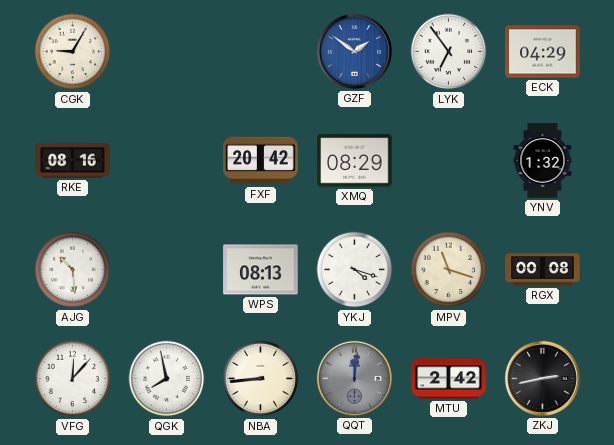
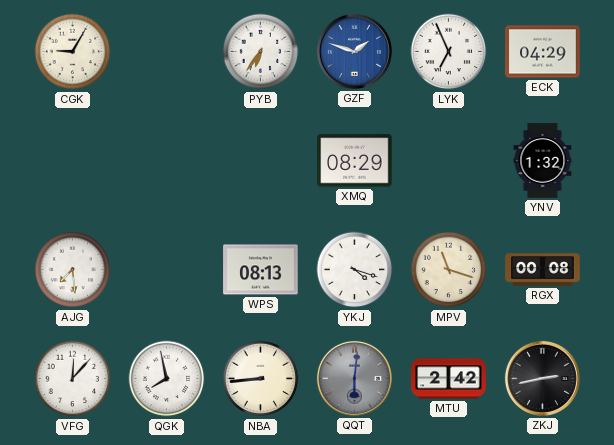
PYB: none -> 6:36 (261, 52)
GZF: 1:51 -> 1:48 (354, 51)
LYK: 6:54 -> 6:56 (449, 52)
RKE: 08:16 -> none (73, 161)
FXF: 20:42 -> none (261, 161)
AJG: 10:29 -> 7:29 (73, 270)
QQT: 12:01 -> 6:01 (354, 378)
